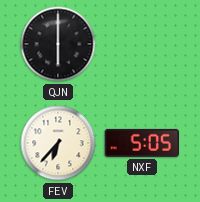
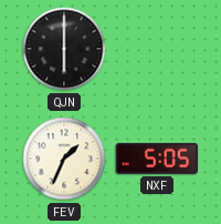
FEV: 6:37 -> 1:34 (64, 159)
